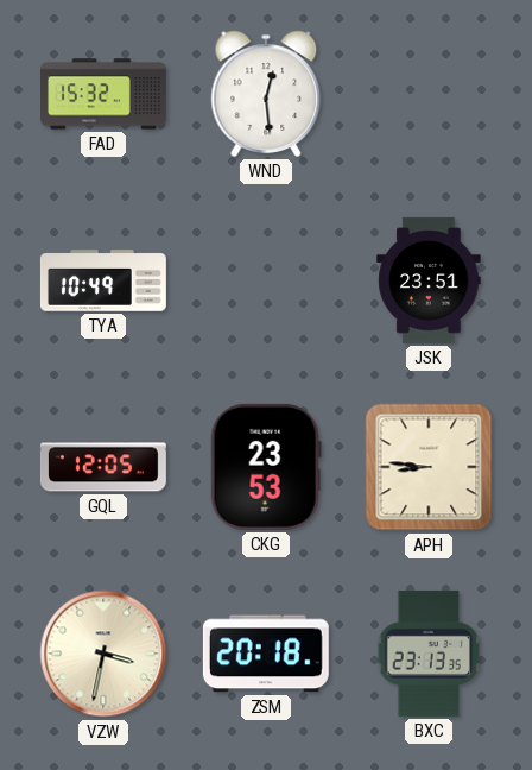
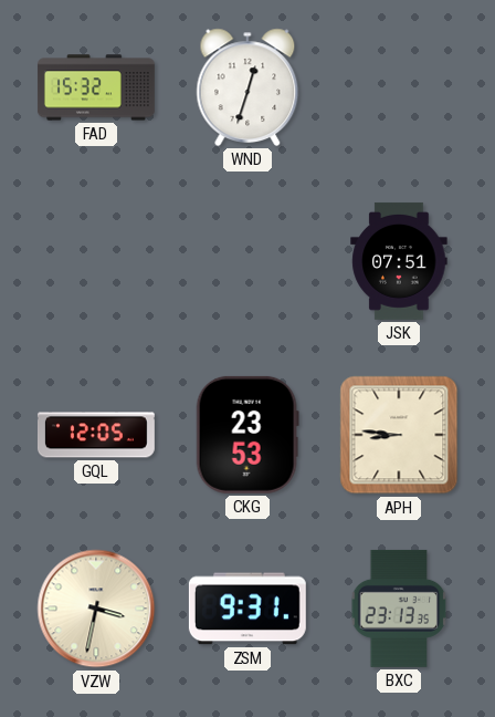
WND: 12:29 -> 12:33 (247, 87)
TYA: 10:49 -> none (103, 280)
JSK: 23:51 -> 07:51 (399, 261)
ZSM: 20:18 -> 9:31 (247, 609)
